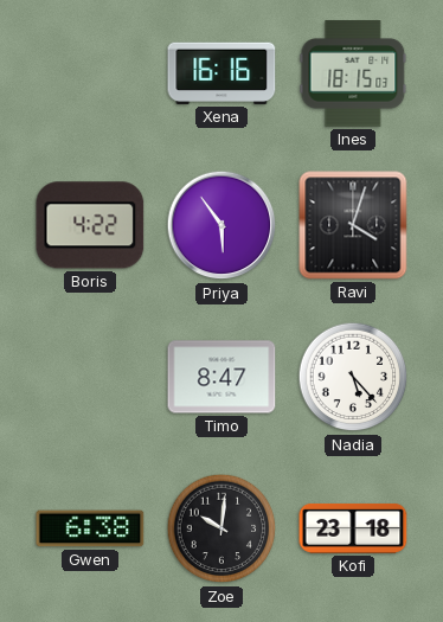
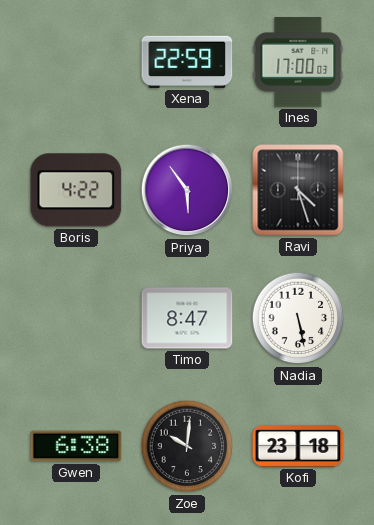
Xena: 16:16 -> 22:59 (187, 62)
Ines: 18:15 -> 17:00 (298, 62)
Ravi: 4:03 -> 4:27 (298, 190)
Nadia: 5:23 -> 5:28 (298, 318)
